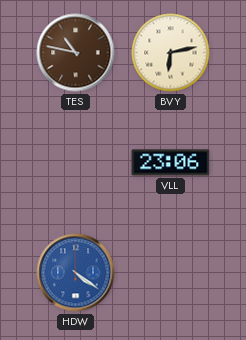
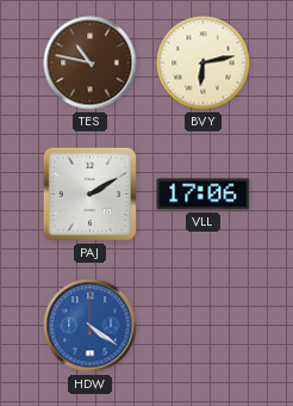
PAJ: none -> 2:10 (89, 193)
VLL: 23:06 -> 17:06 (204, 195)
